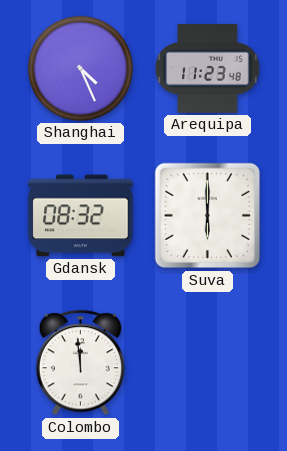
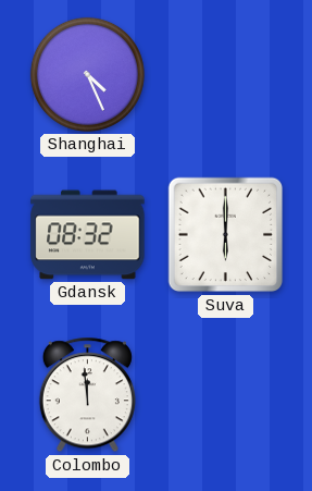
Arequipa: 11:23 -> none (208, 69)
